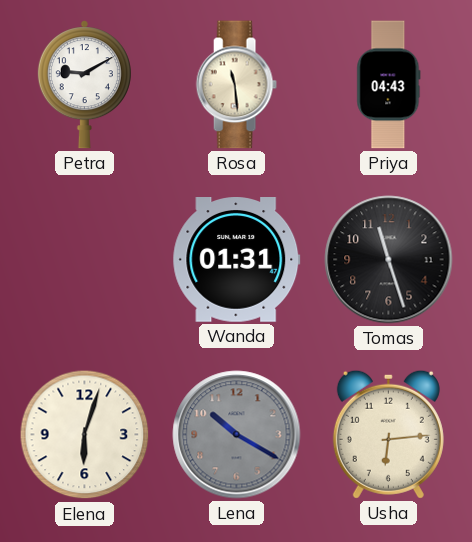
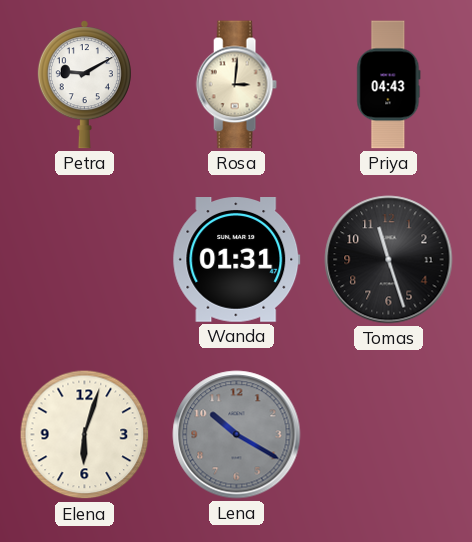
Rosa: 11:29 -> 3:01 (236, 85)
Usha: 6:14 -> none (388, 434)
